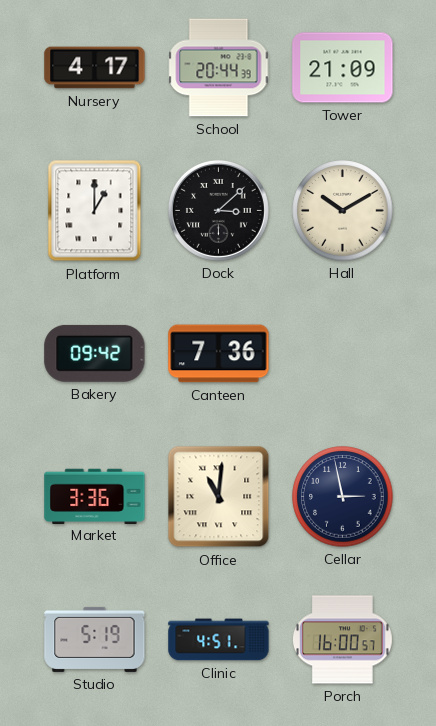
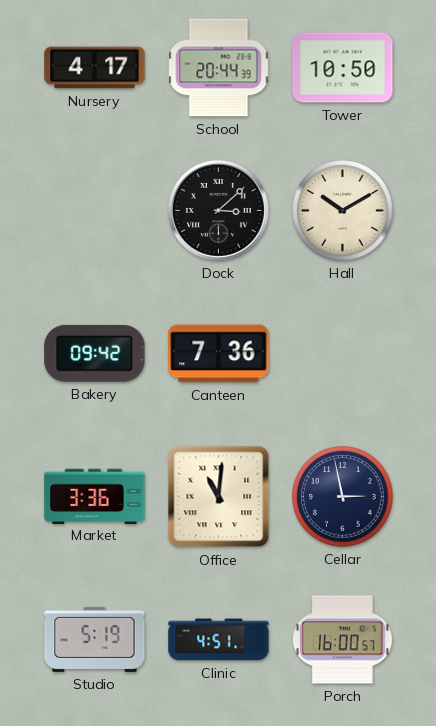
Tower: 21:09 -> 10:50 (343, 68)
Platform: 1:00 -> none (95, 211)
